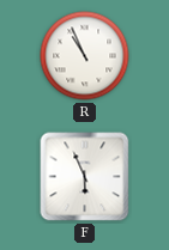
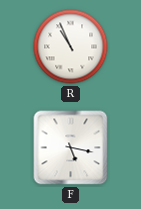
F: 5:56 -> 5:17 (71, 148)
